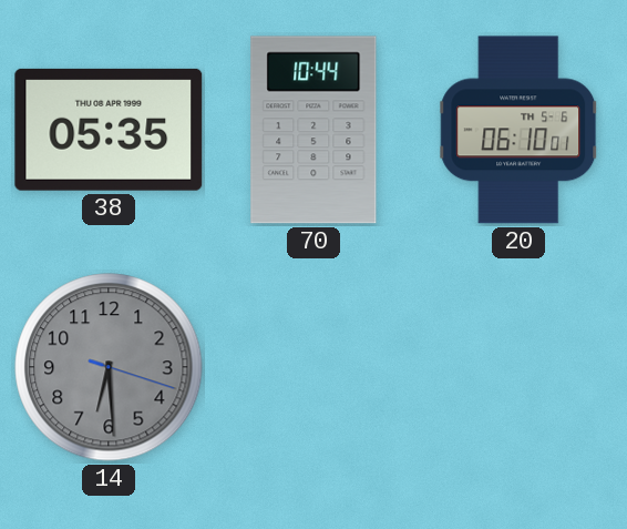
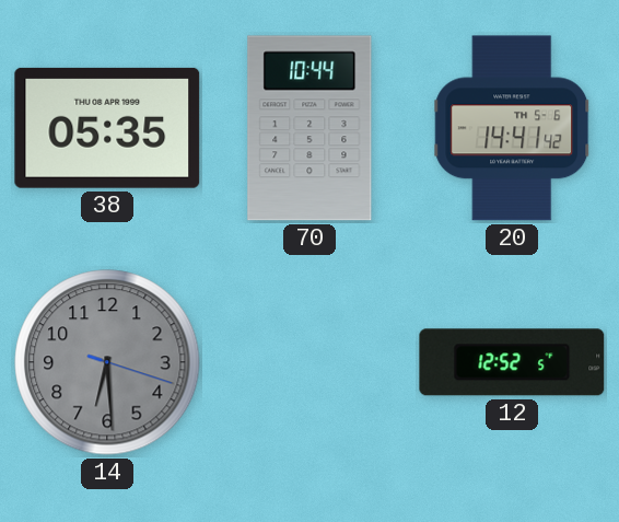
20: 06:10 -> 14:41 (513, 128)
12: none -> 12:52 (512, 362)
